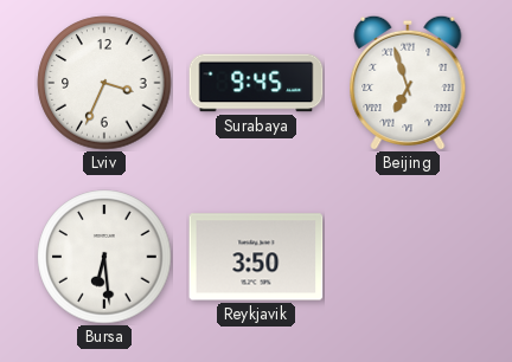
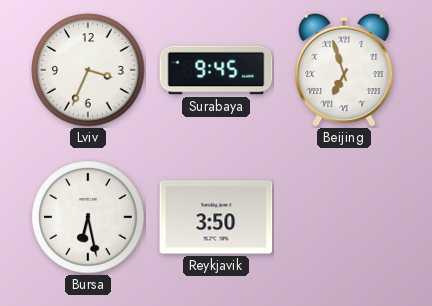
Bursa: 6:29 -> 6:28 (88, 217)
